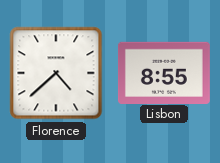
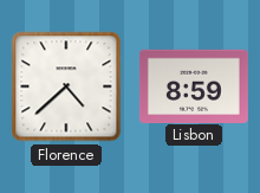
Lisbon: 8:55 -> 8:59 (194, 85)
